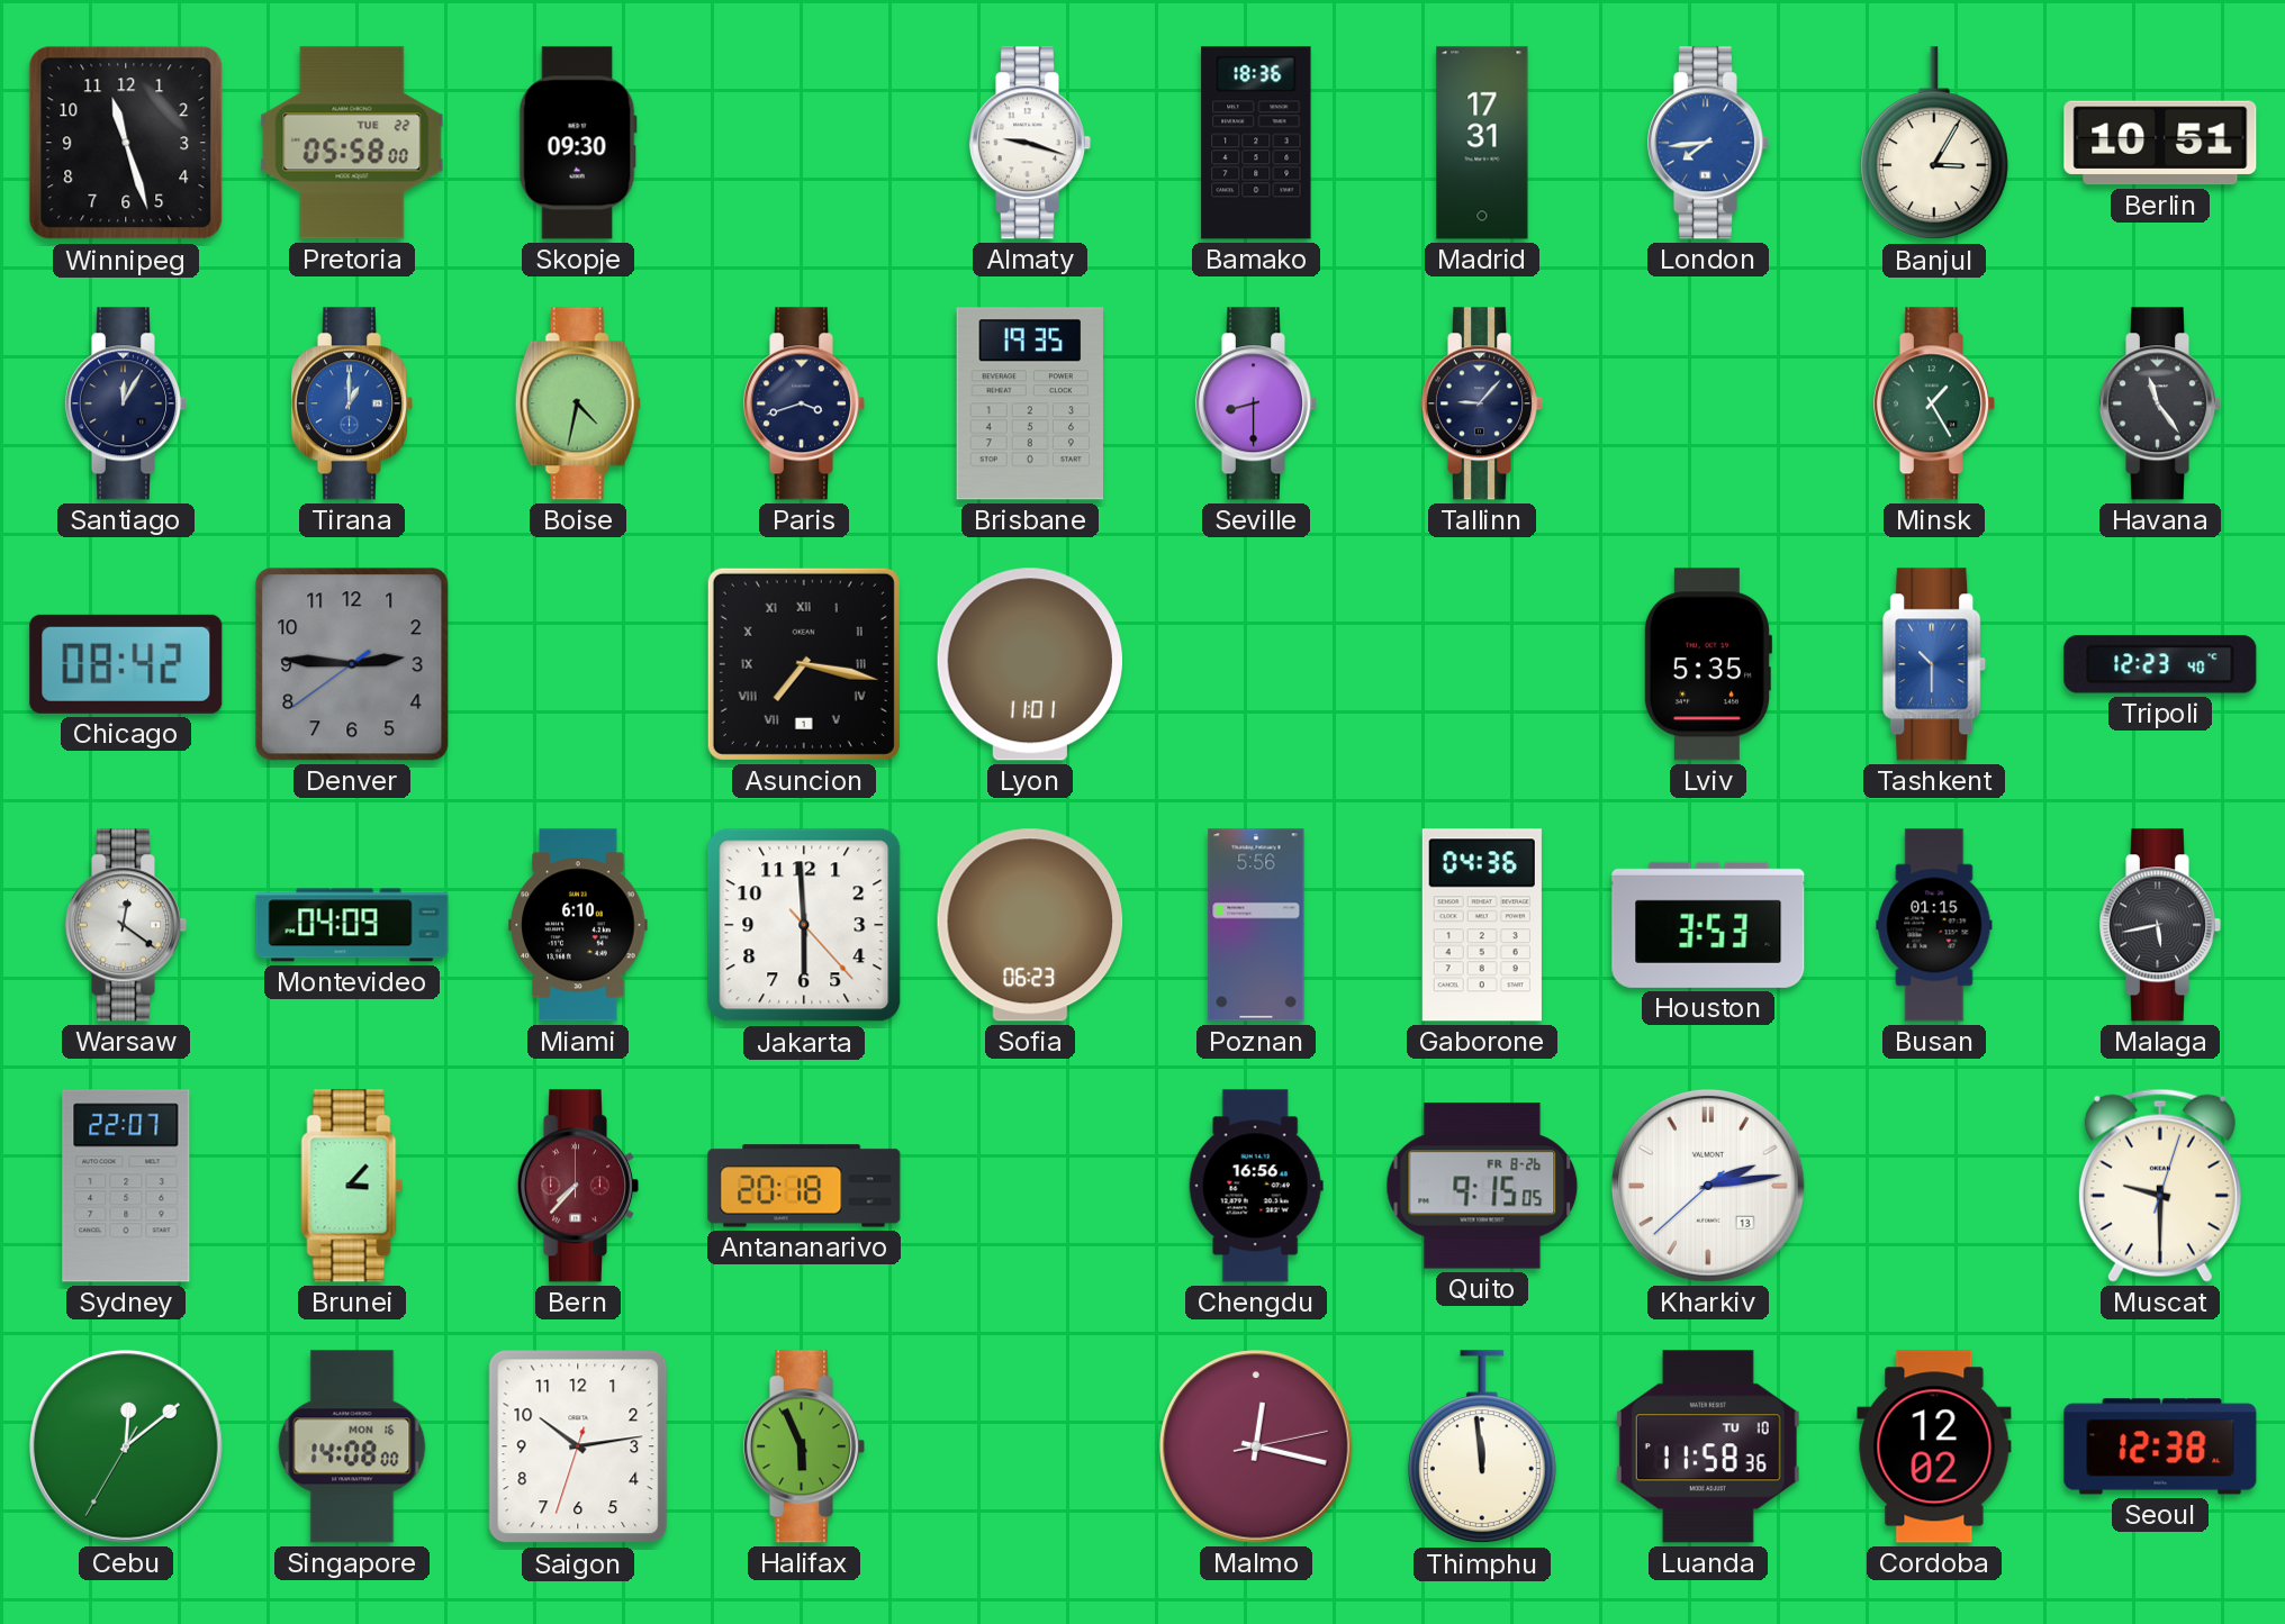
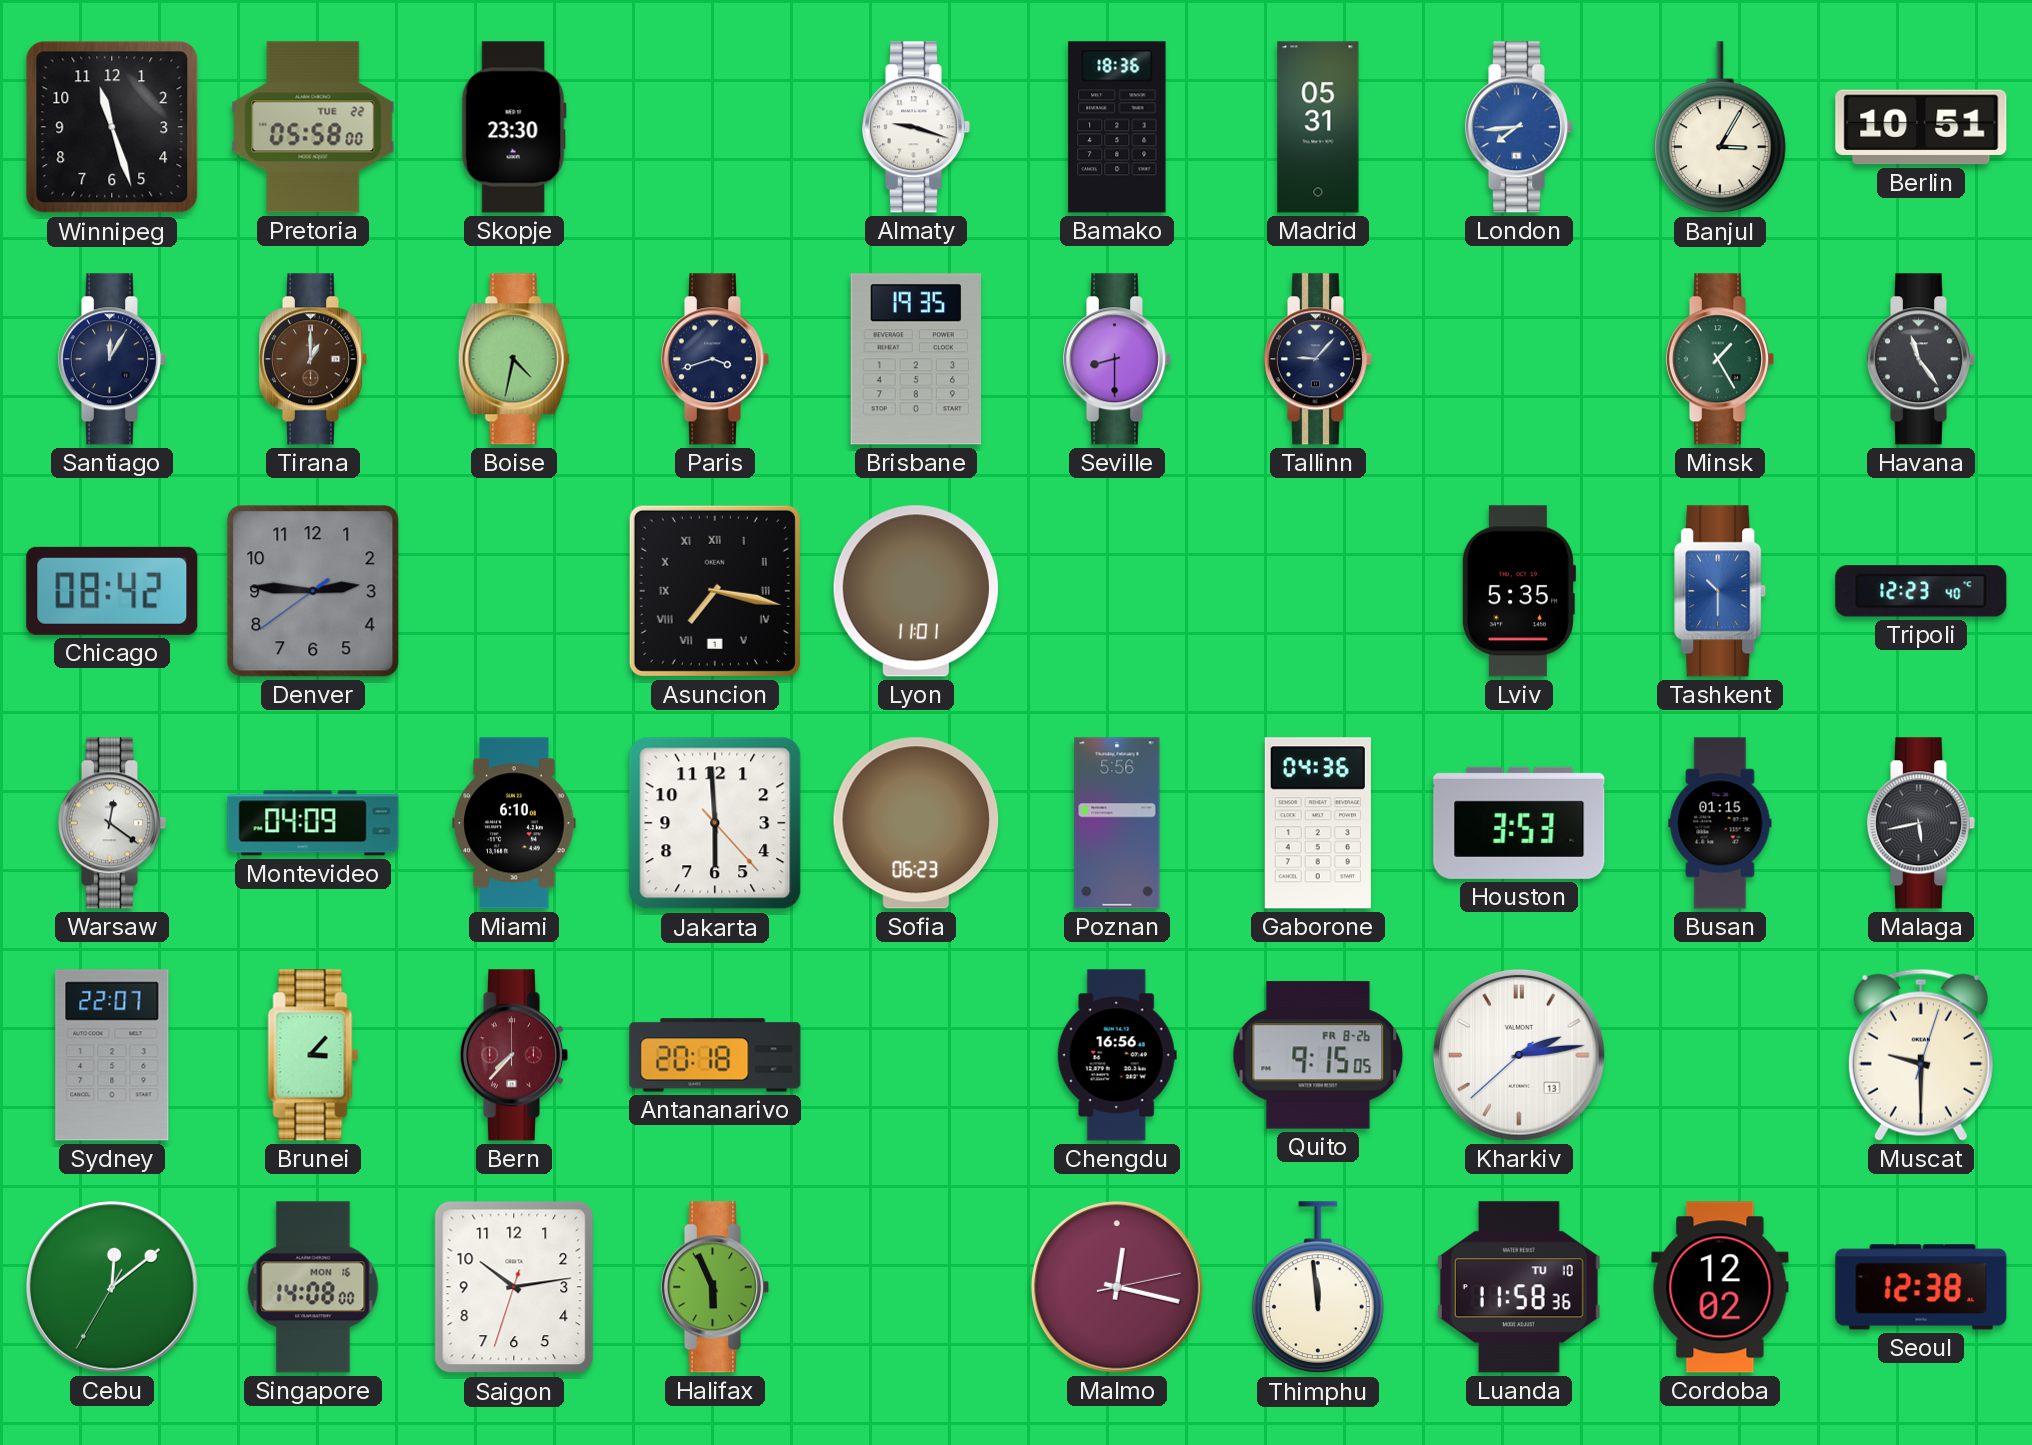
Skopje: 09:30 -> 23:30 (514, 127)
Madrid: 17:31 -> 05:31 (1318, 127)
Tirana dial: blue -> brown (313, 359)
